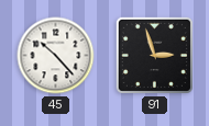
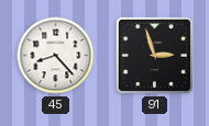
45: 10:23 -> 8:23 (56, 56)
